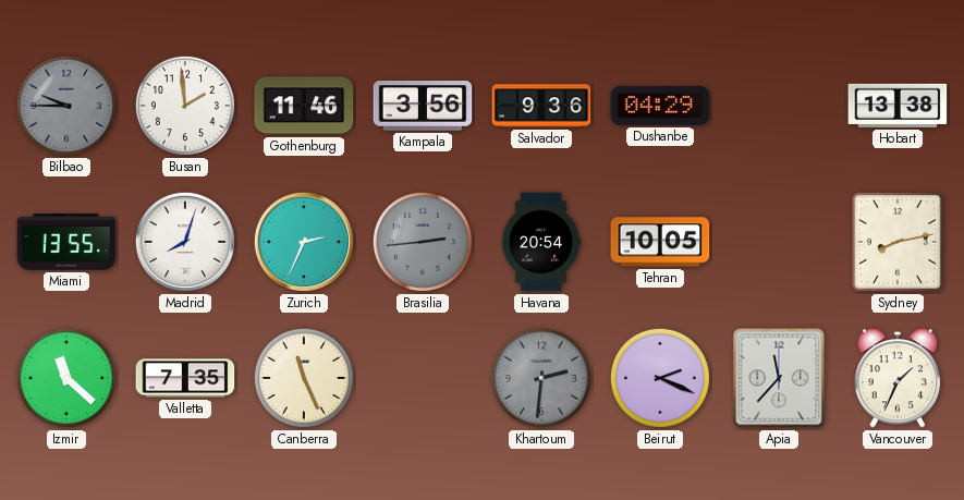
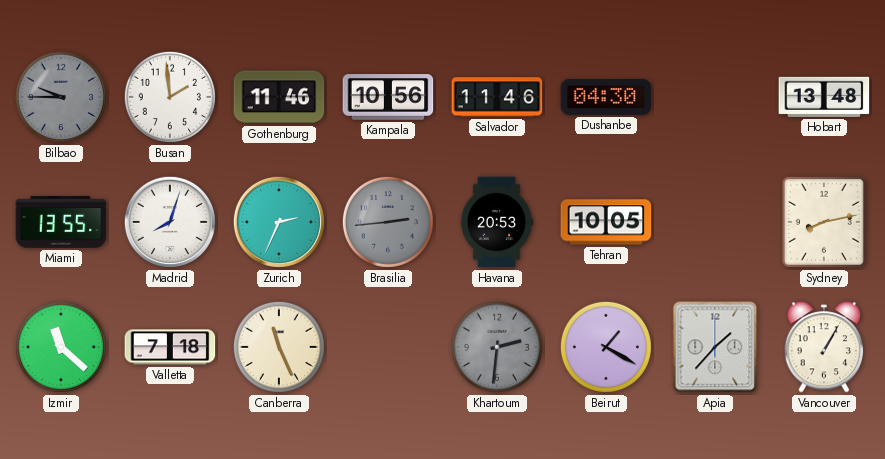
Kampala: 3:56 -> 10:56 (388, 97)
Salvador: 9:36 -> 11:46 (497, 97)
Dushanbe: 04:29 -> 04:30 (606, 97)
Hobart: 13:38 -> 13:48 (824, 97)
Havana: 20:54 -> 20:53 (497, 222)
Valletta: 7:35 -> 7:18 (170, 347)
Beirut: 2:19 -> 1:20 (606, 347)
Apia: 11:37 -> 1:37 (715, 347)
Vancouver: 1:34 -> 1:05 (824, 347)
